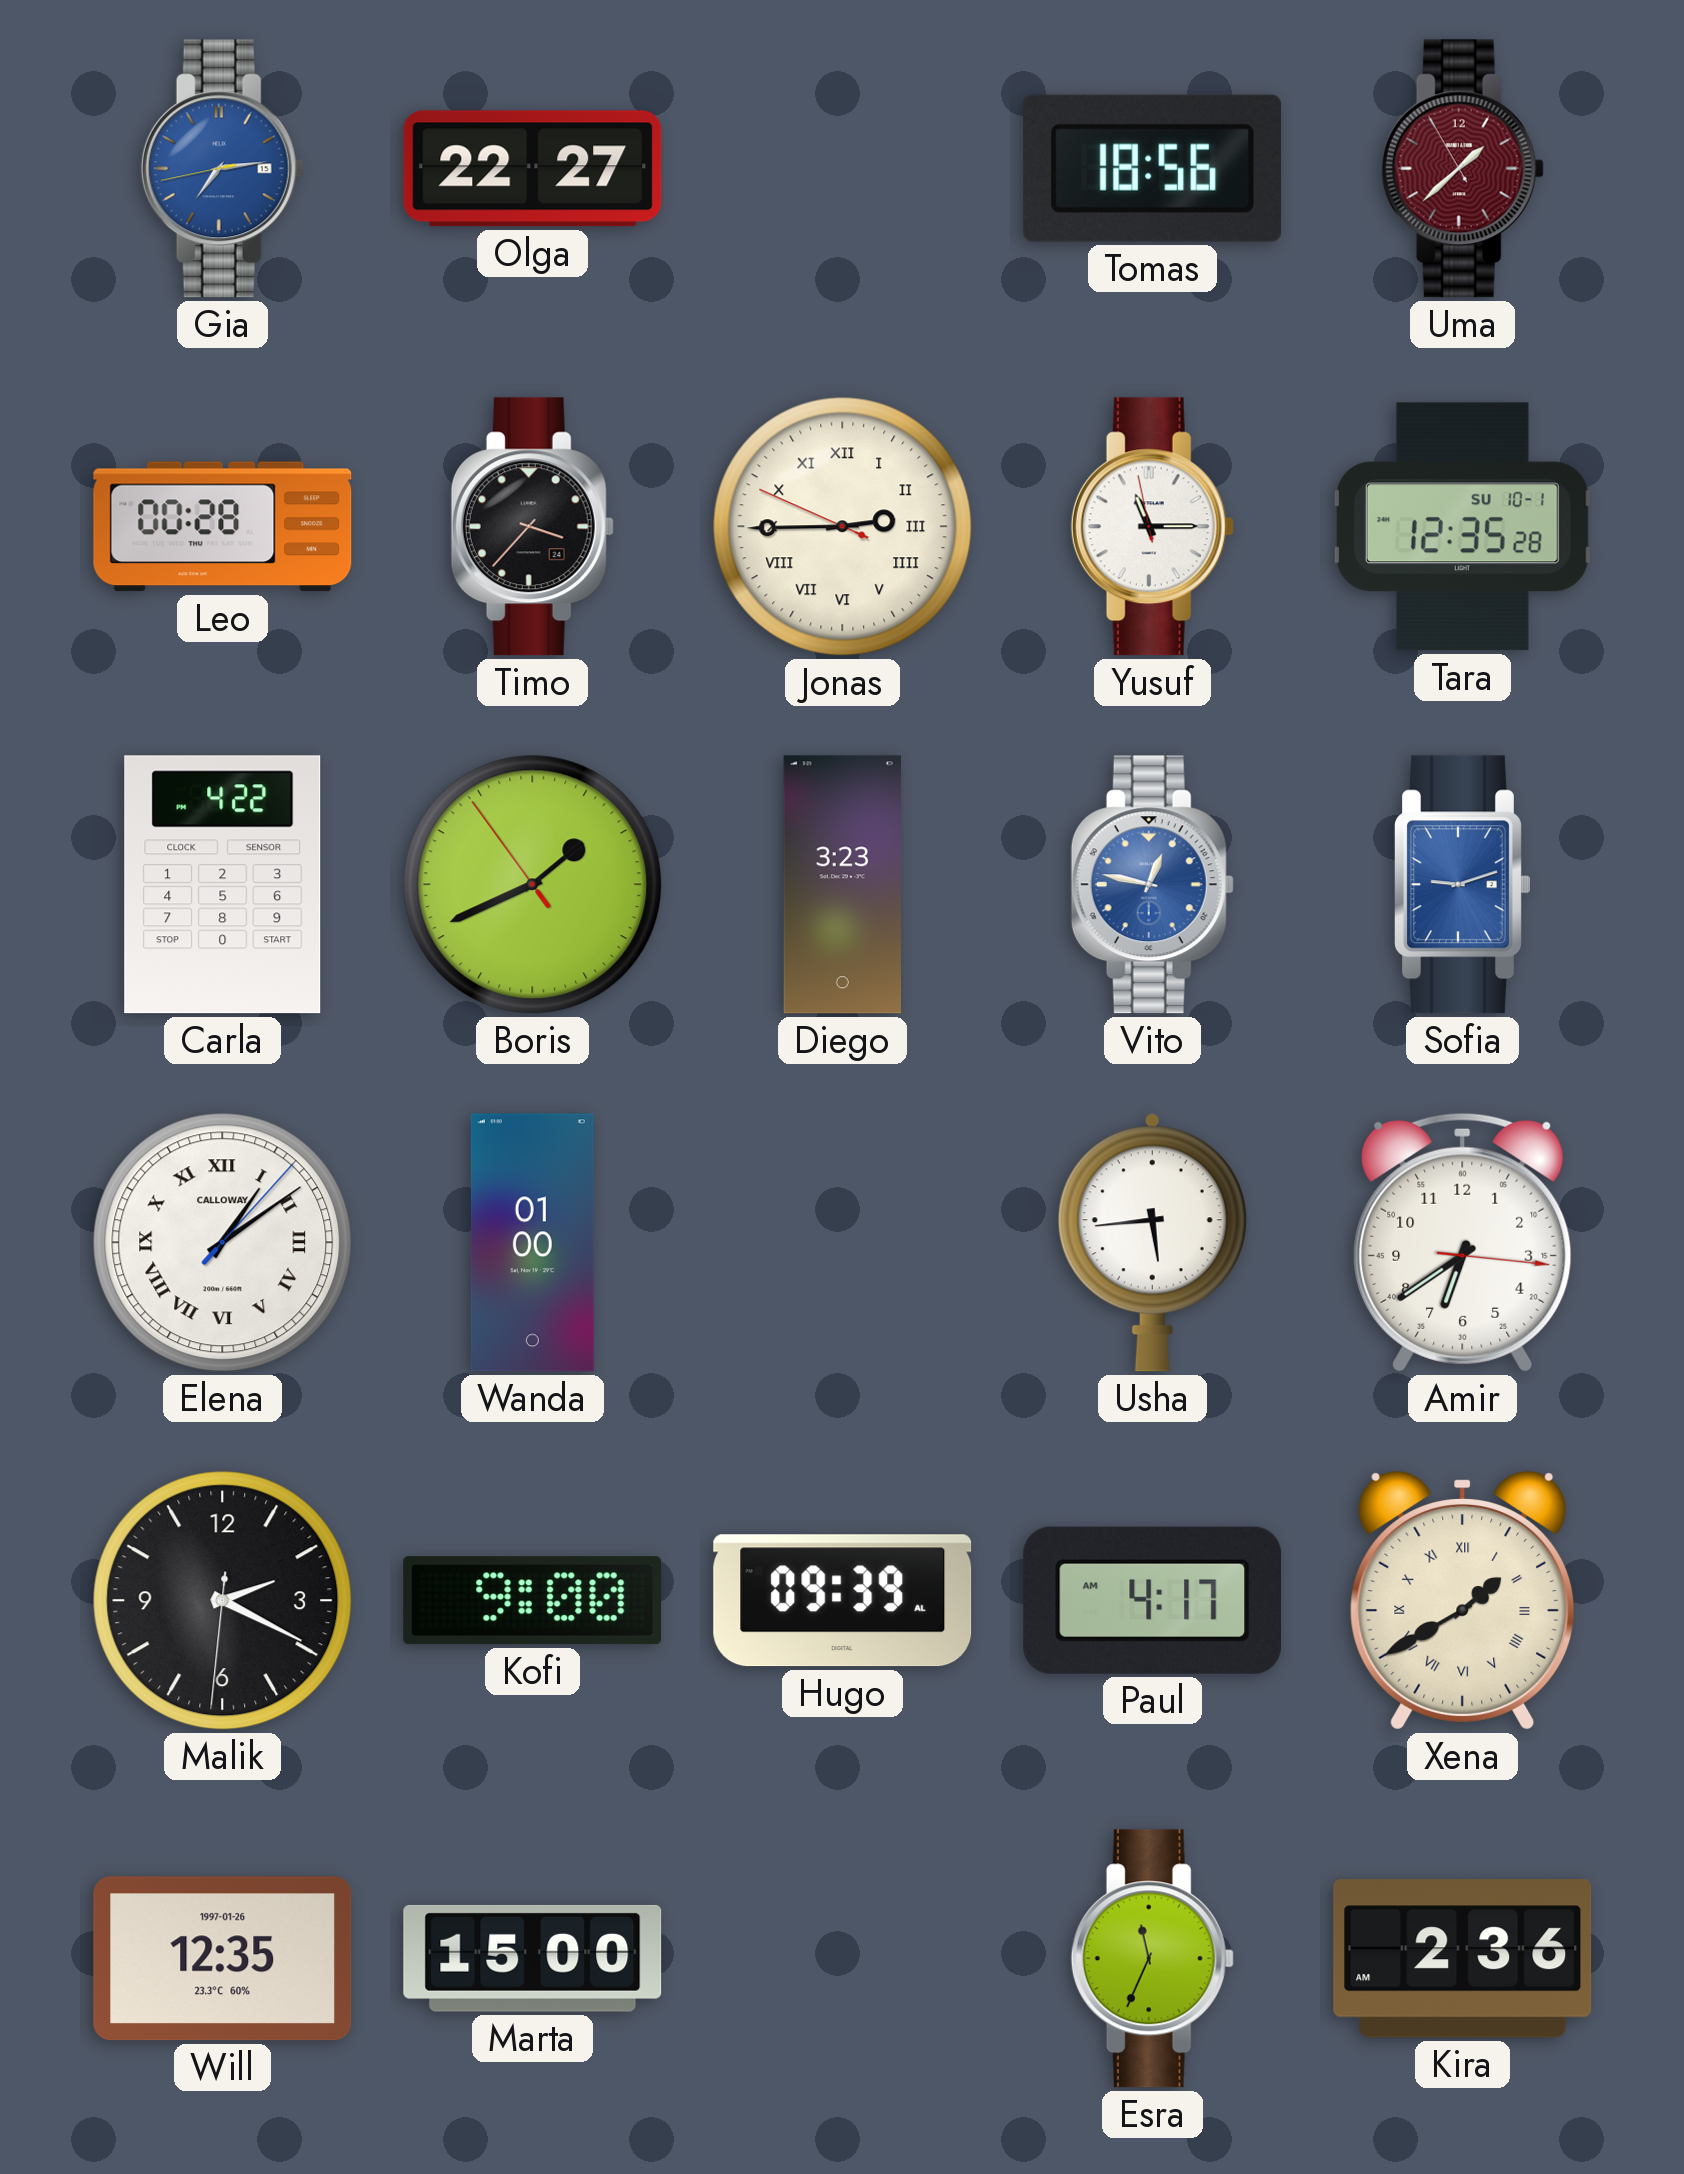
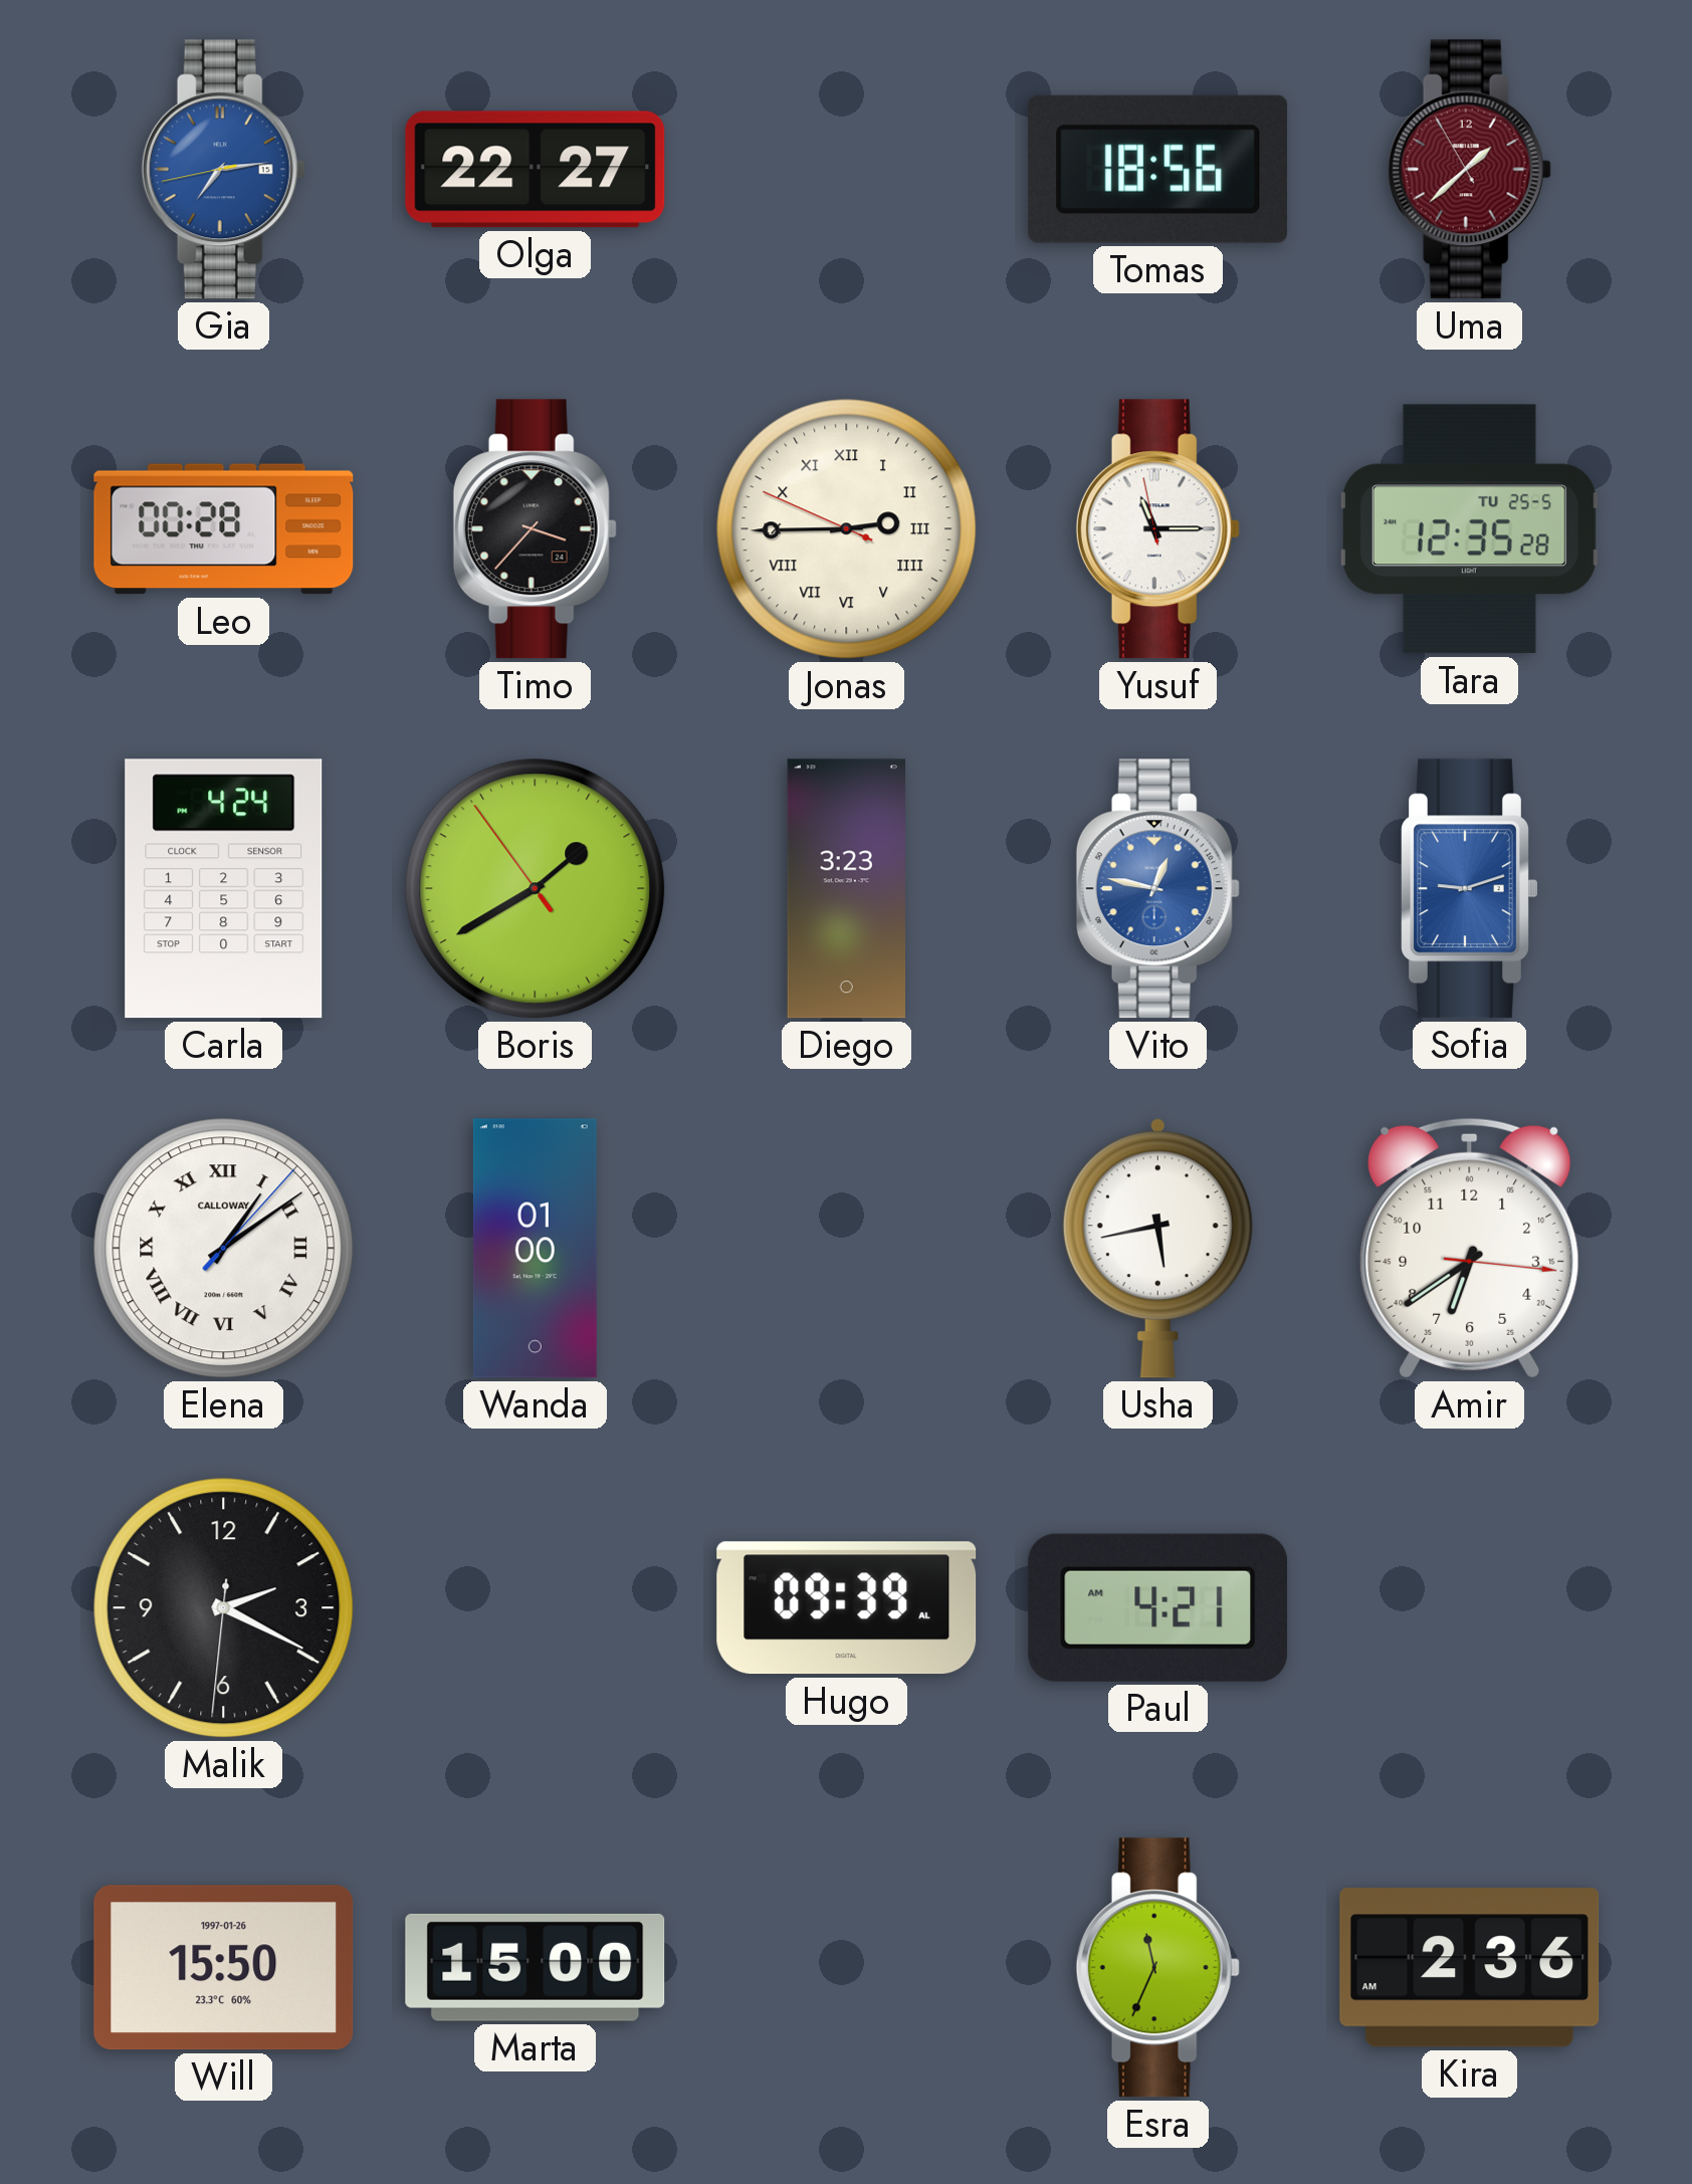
Tara date: SU 10-1 -> TU 25-5 (1469, 529)
Carla: 4:22 -> 4:24 (224, 889)
Boris: 1:40 -> 1:39 (536, 889)
Usha: 5:44 -> 5:43 (1157, 1249)
Kofi: 9:00 -> none (533, 1601)
Paul: 4:17 -> 4:21 (1158, 1607)
Xena: 1:40 -> none (1463, 1601)
Will: 12:35 -> 15:50 (224, 1968)
